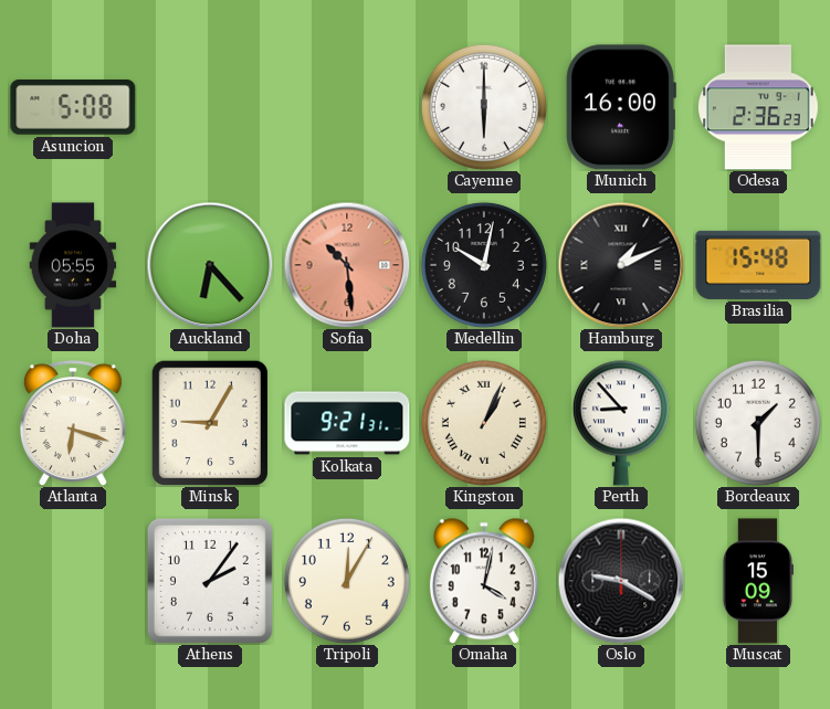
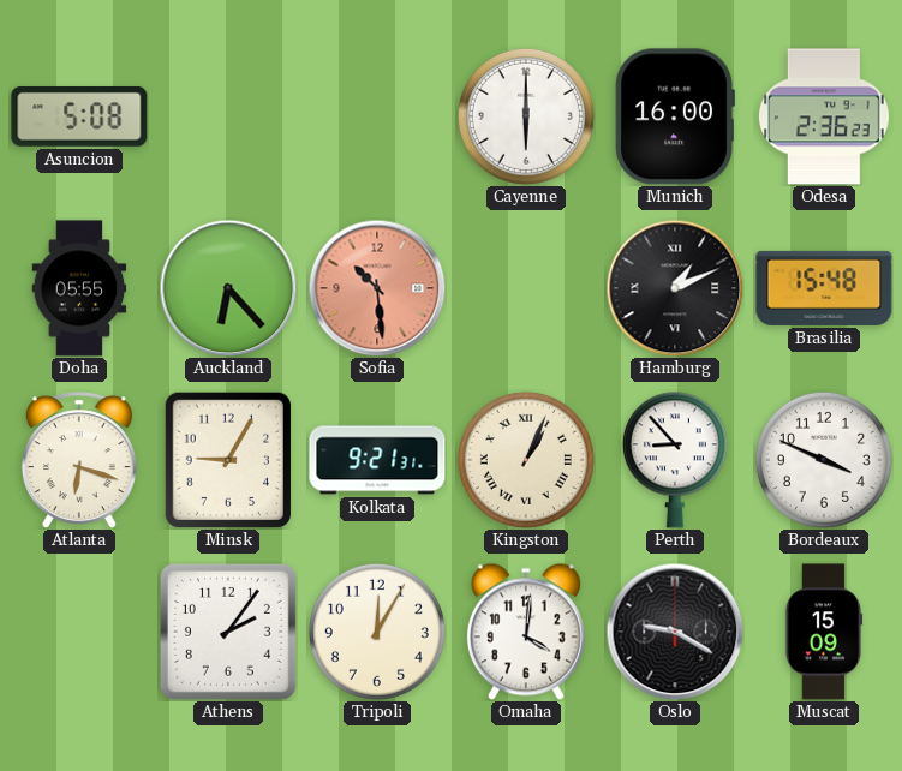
Medellin: 10:02 -> none (484, 265)
Bordeaux: 1:30 -> 3:49 (824, 460)
Omaha: 4:02 -> 4:01 (526, 632)
